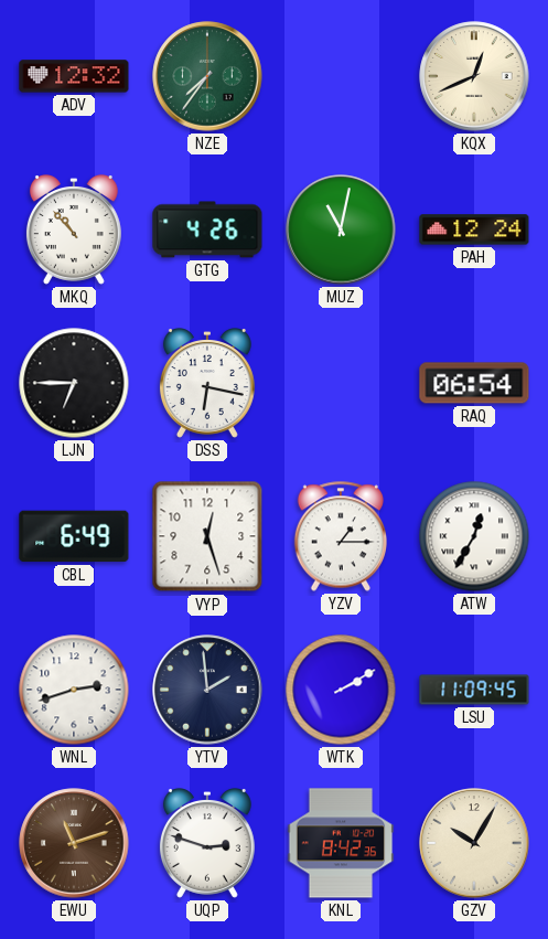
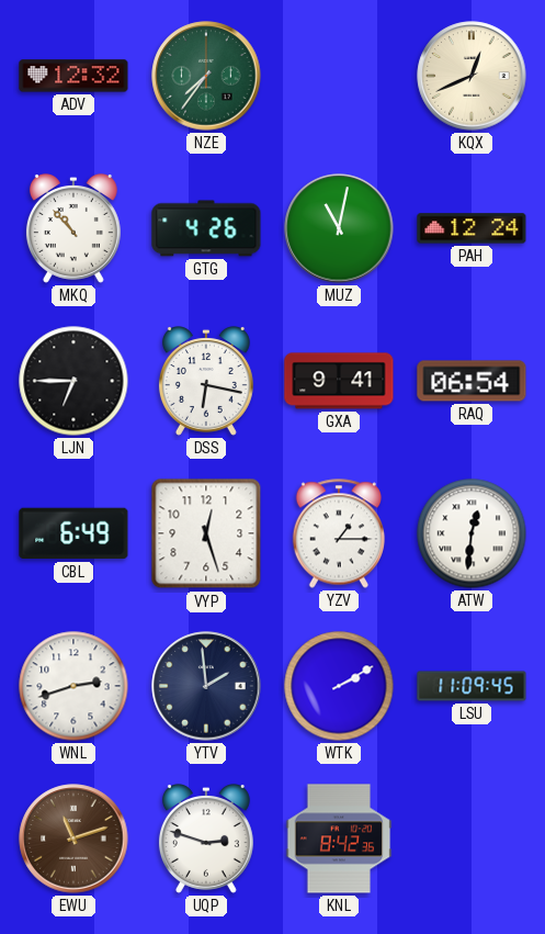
GXA: none -> 9:41 (339, 381)
ATW: 12:35 -> 12:31 (472, 533)
GZV: 10:05 -> none (474, 843)
